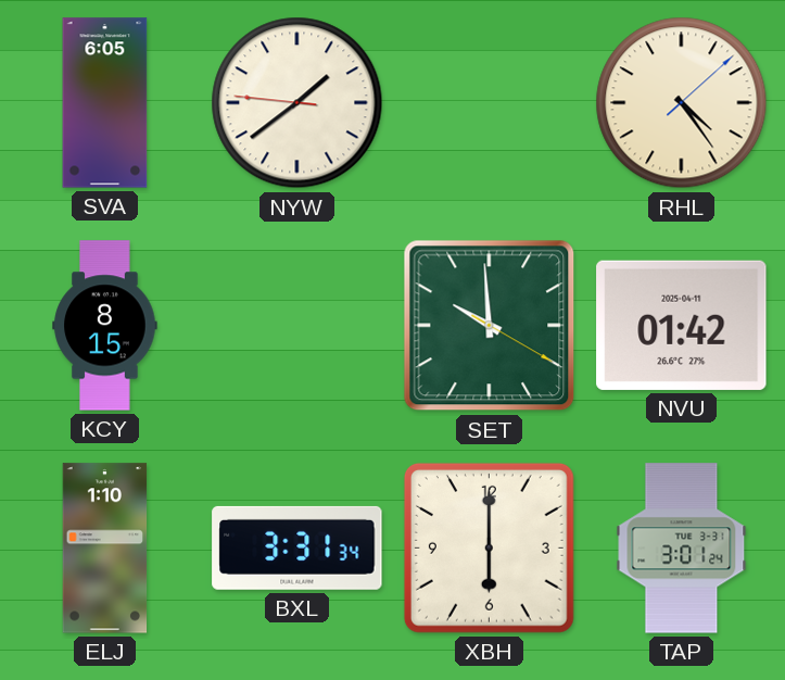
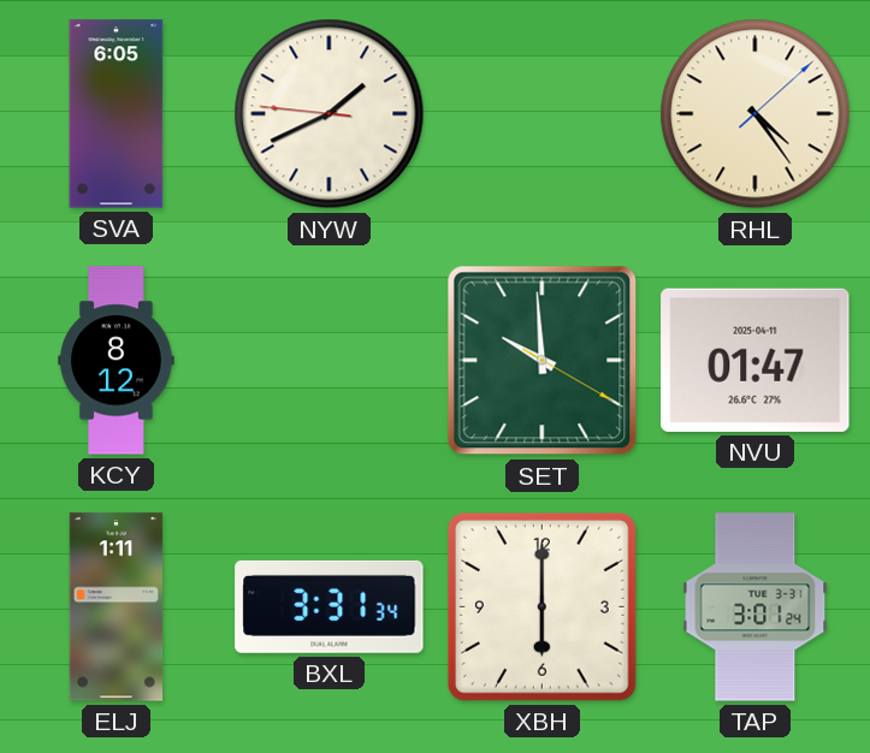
NYW: 1:38 -> 1:40 (330, 114)
KCY: 8:15 -> 8:12 (117, 361)
NVU: 01:42 -> 01:47 (756, 360)
ELJ: 1:10 -> 1:11 (117, 607)
